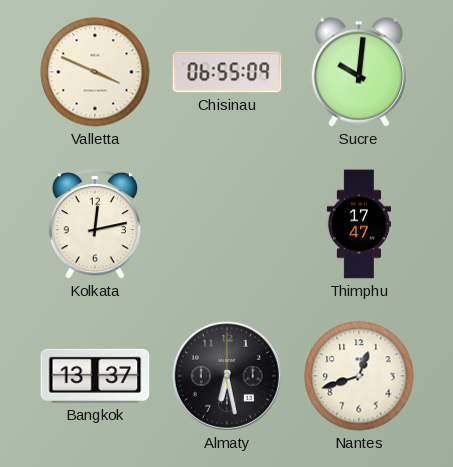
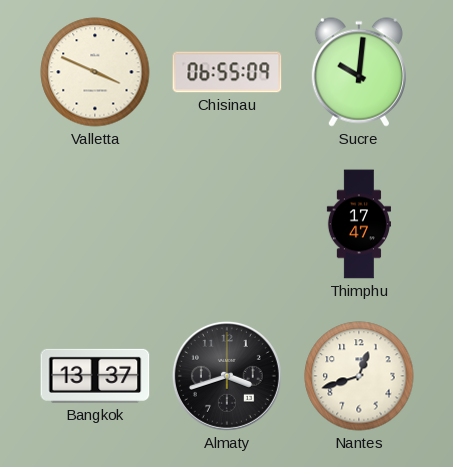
Kolkata: 12:13 -> none (94, 225)
Almaty: 6:28 -> 3:42 (227, 376)
